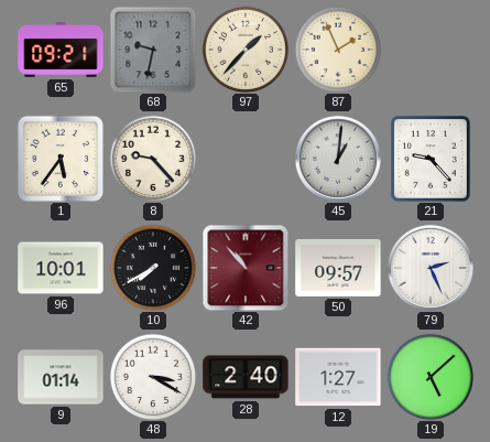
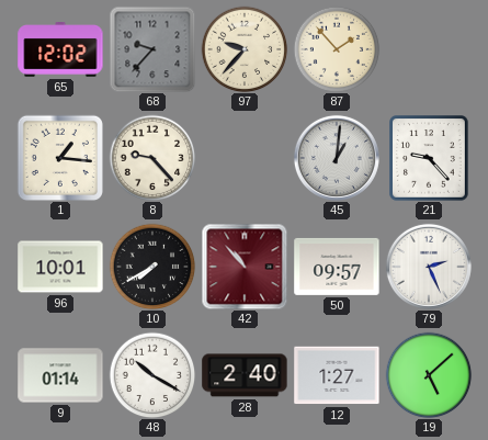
65: 09:21 -> 12:02 (60, 50)
68: 9:32 -> 9:37 (152, 49)
97: 1:37 -> 9:37 (245, 49)
87: 1:56 -> 1:53 (337, 49)
1: 5:36 -> 1:16 (60, 158)
48: 3:20 -> 10:20 (152, 375)
